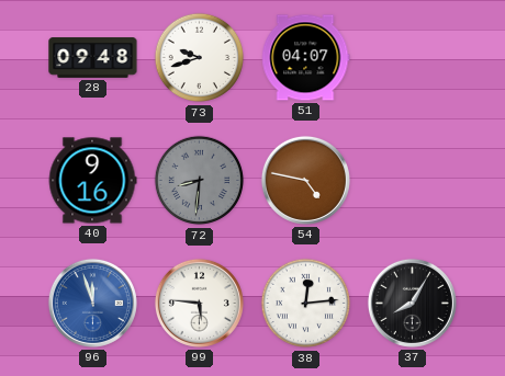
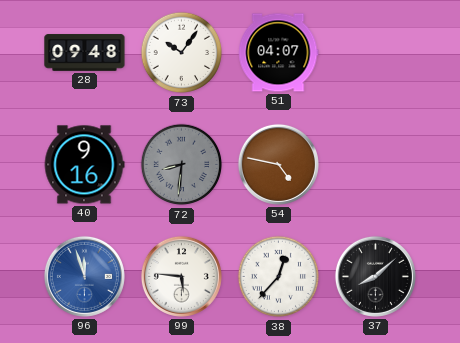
73: 9:42 -> 10:06 (182, 53)
38: 12:14 -> 12:37 (279, 277)
37: 8:05 -> 8:08 (375, 276)
